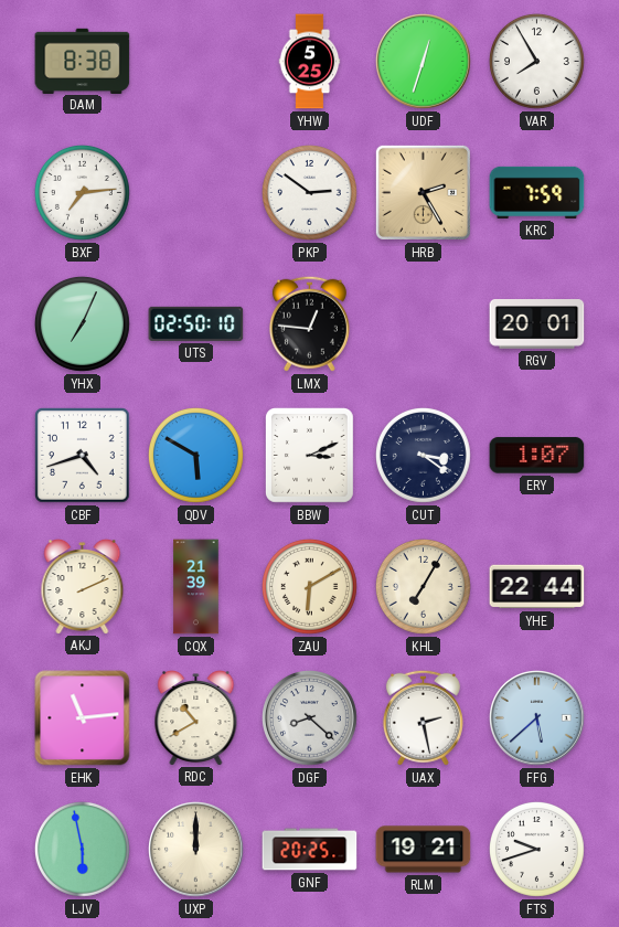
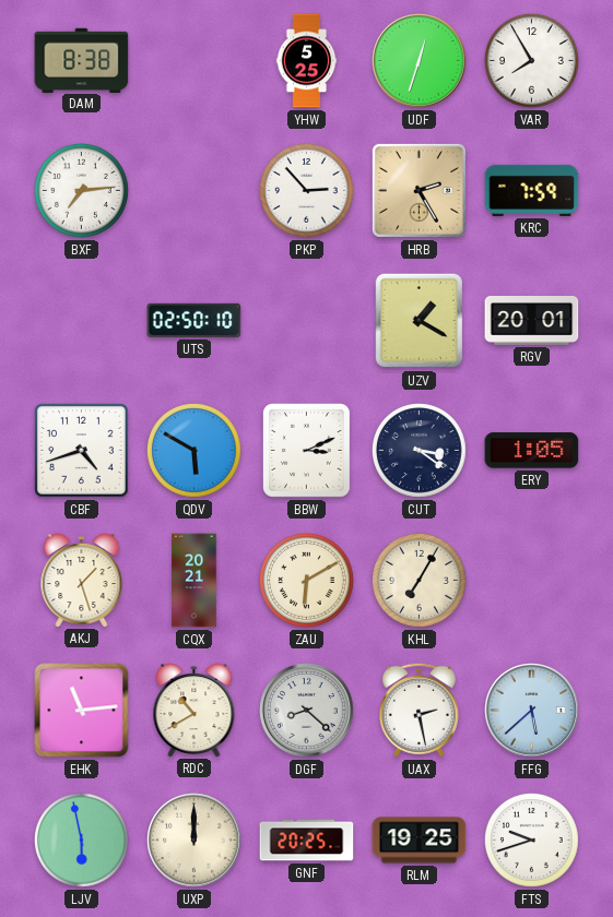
PKP: 2:51 -> 2:53 (306, 190)
YHX: 7:04 -> none (82, 323)
LMX: 12:46 -> none (309, 323)
UZV: none -> 1:20 (420, 321)
ERY: 1:07 -> 1:05 (532, 451)
AKJ: 2:11 -> 1:27 (82, 581)
CQX: 21:39 -> 20:21 (194, 581)
YHE: 22:44 -> none (537, 587)
RLM: 19:21 -> 19:25 (420, 841)
